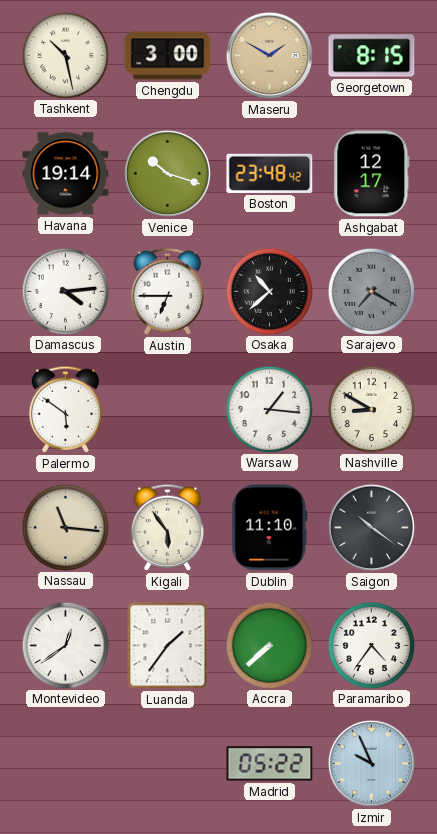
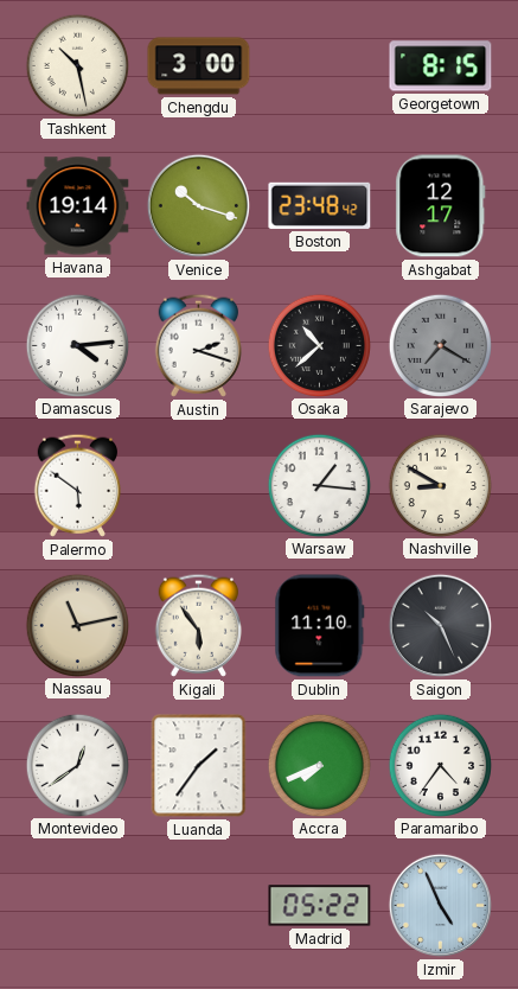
Maseru: 1:50 -> none (269, 55)
Austin: 6:45 -> 2:18 (198, 345)
Nassau: 11:16 -> 11:13 (77, 625)
Saigon: 10:21 -> 10:26 (440, 625)
Accra: 7:38 -> 7:41 (319, 765)
Izmir: 9:56 -> 4:56 (440, 905)
